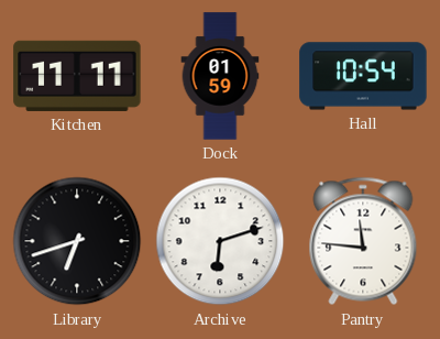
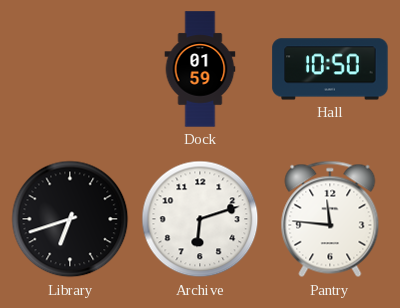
Kitchen: 11:11 -> none (77, 76)
Hall: 10:54 -> 10:50 (330, 69)
